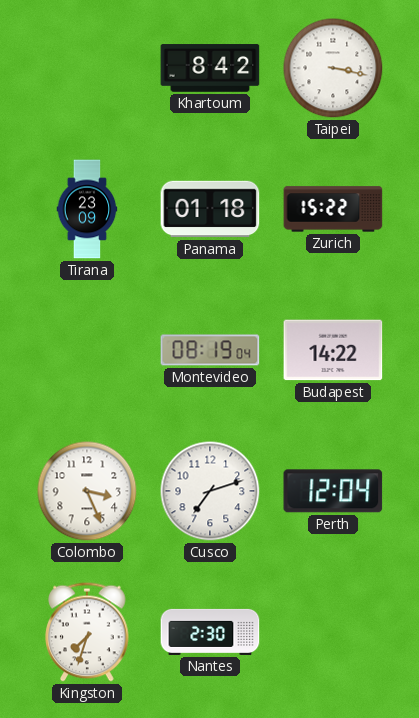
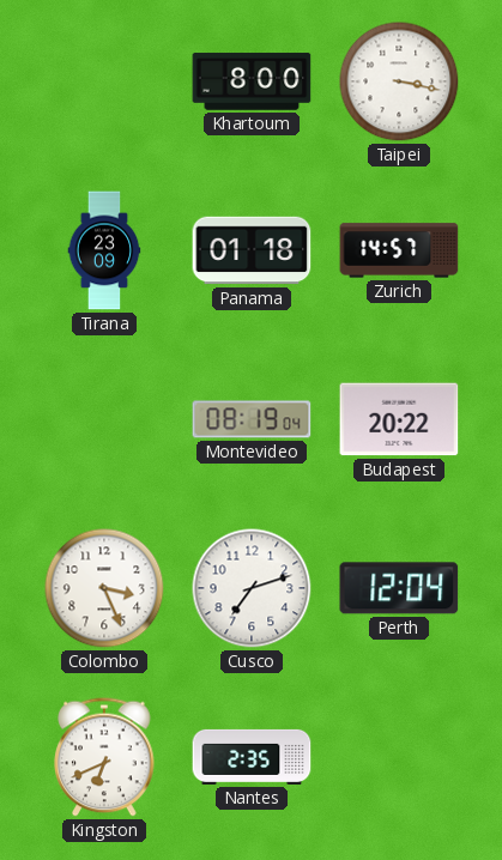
Khartoum: 8:42 -> 8:00 (252, 81)
Zurich: 15:22 -> 14:57 (399, 250)
Budapest: 14:22 -> 20:22 (399, 419)
Kingston: 7:33 -> 6:41 (104, 757)
Nantes: 2:30 -> 2:35 (252, 757)
